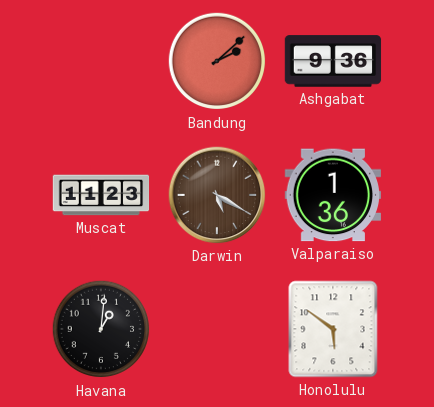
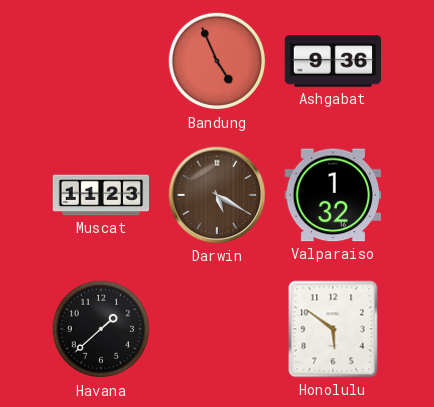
Bandung: 2:08 -> 4:56 (217, 61)
Valparaiso: 1:36 -> 1:32 (332, 195)
Havana: 1:01 -> 1:38 (101, 329)
